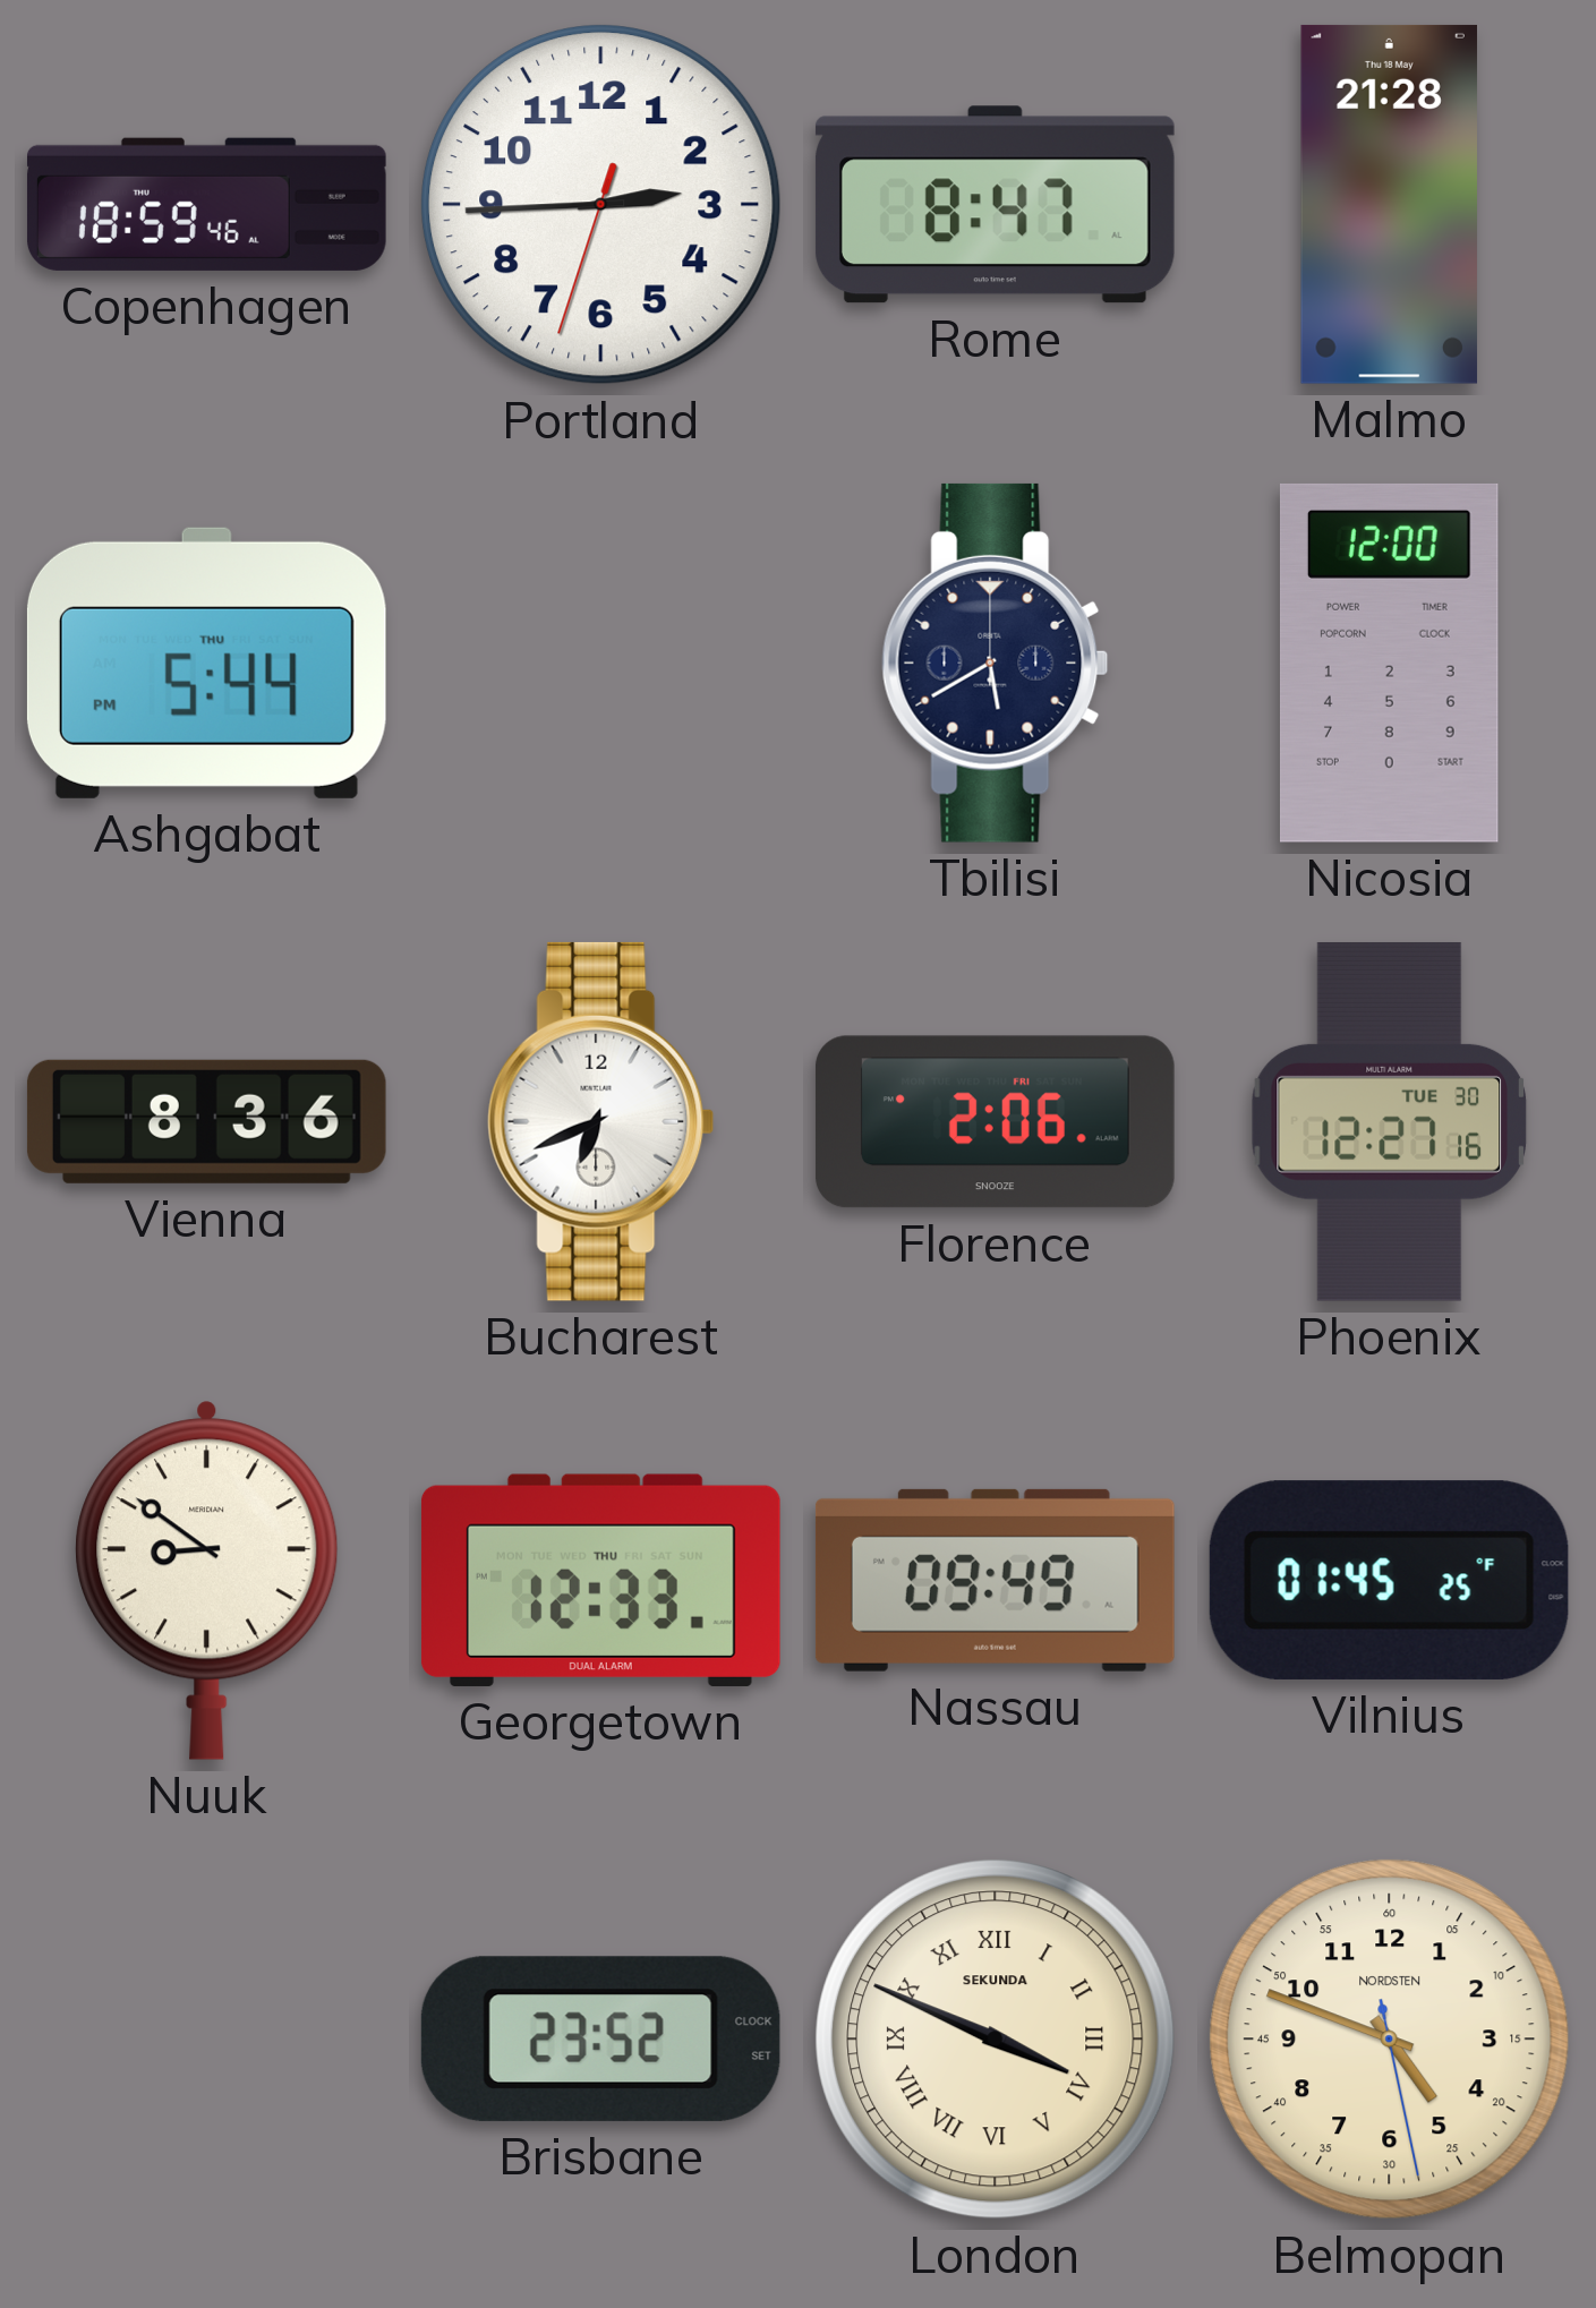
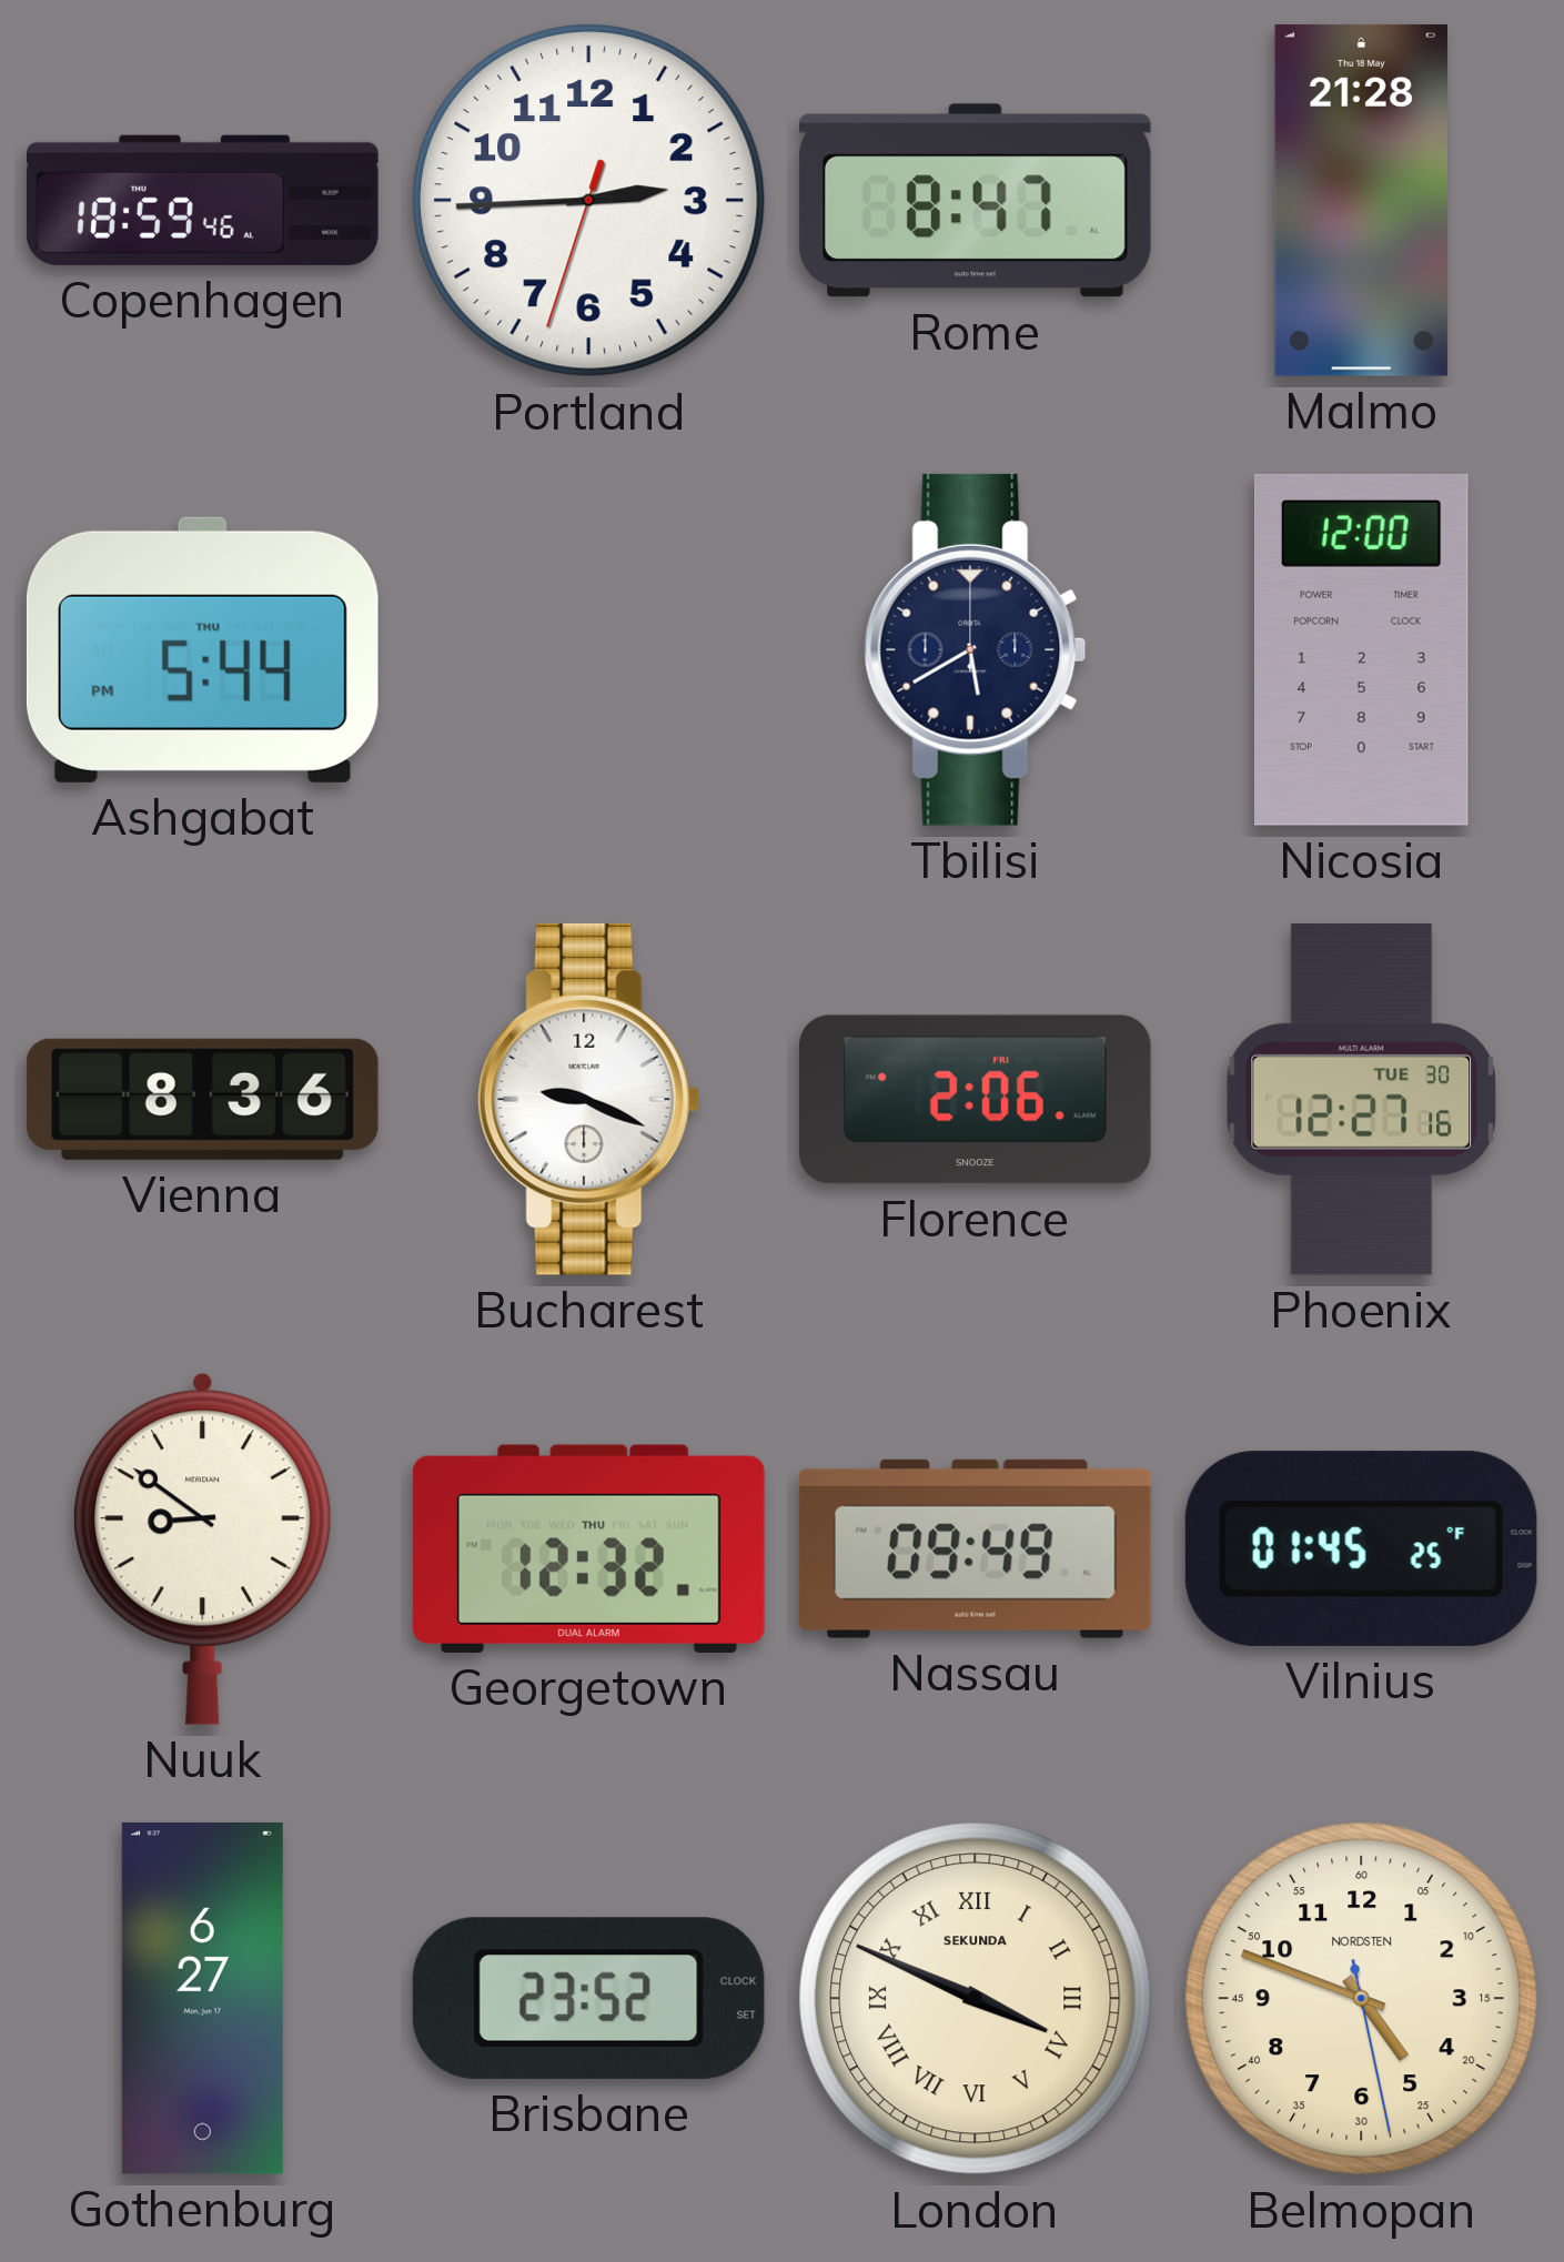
Bucharest: 6:41 -> 9:19 (589, 1099)
Georgetown: 12:33 -> 12:32 (588, 1548)
Gothenburg: none -> 6:27 (202, 1998)
